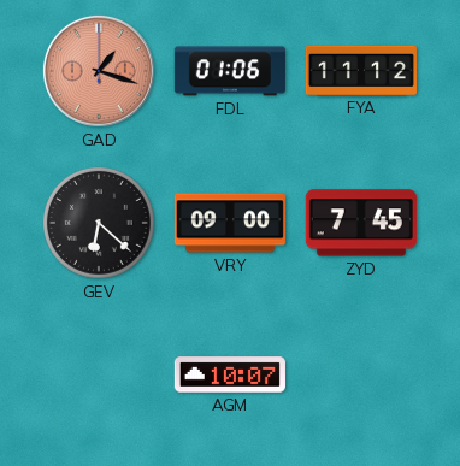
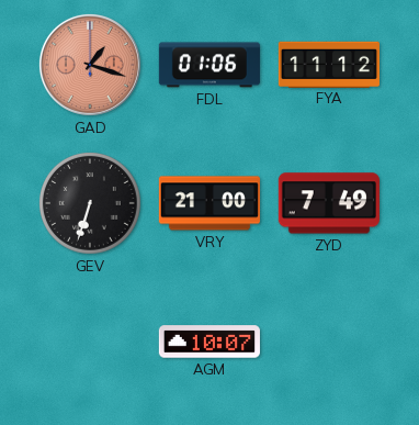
GEV: 6:22 -> 6:33 (90, 203)
VRY: 09:00 -> 21:00 (209, 203)
ZYD: 7:45 -> 7:49 (329, 203)
